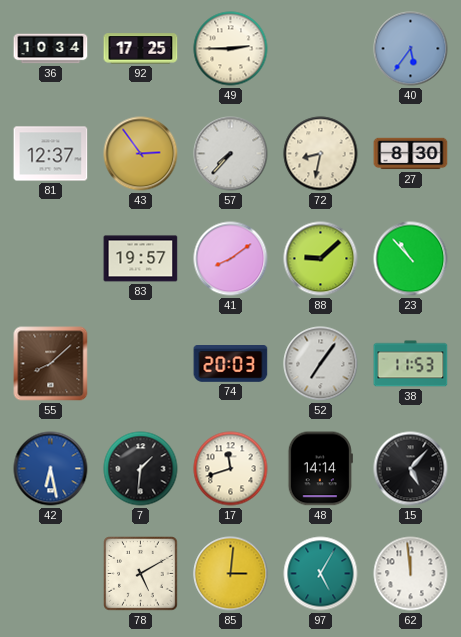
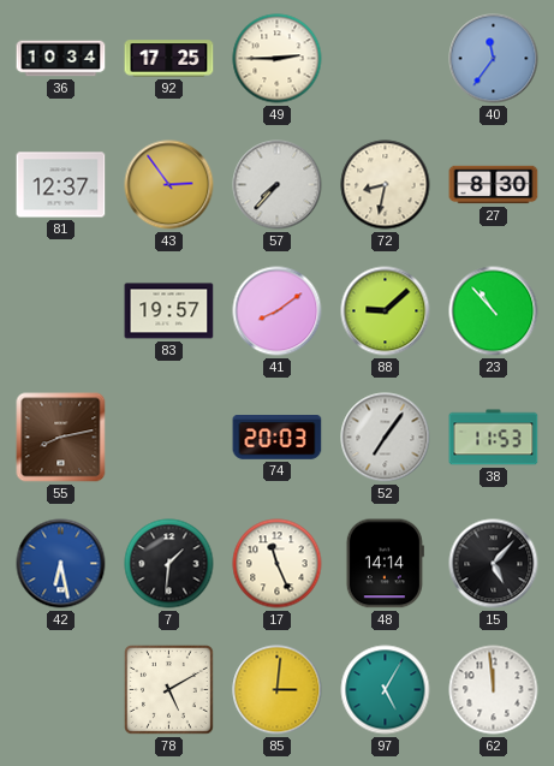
40: 5:36 -> 11:36 (494, 59)
55: 8:08 -> 8:13 (61, 438)
17: 11:42 -> 11:26 (278, 564)
